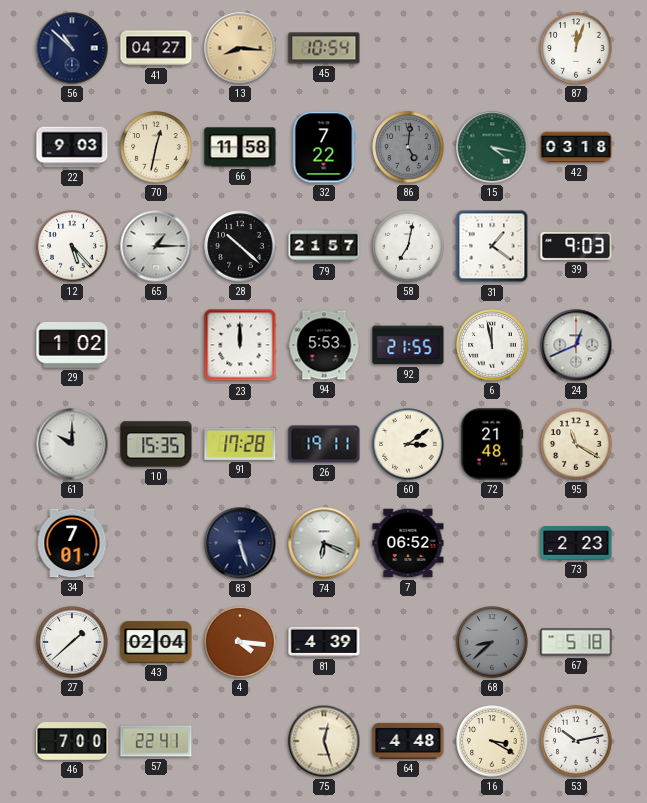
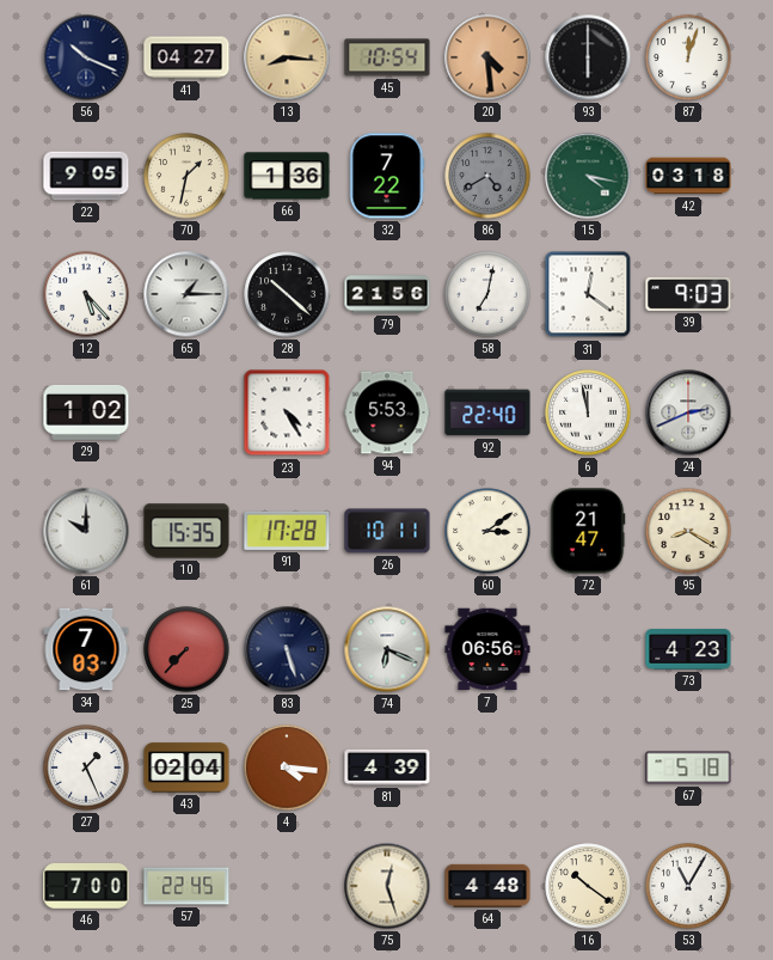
56: 10:52 -> 10:19 (86, 57)
20: none -> 4:29 (487, 57)
93: none -> 6:00 (588, 57)
22: 9:03 -> 9:05 (86, 176)
70: 12:32 -> 1:32 (186, 176)
66: 11:58 -> 1:36 (287, 176)
86: 5:01 -> 4:40 (487, 176)
79: 21:57 -> 21:56 (387, 294)
31: 1:21 -> 12:21 (588, 294)
23: 12:00 -> 4:25 (287, 412)
92: 21:55 -> 22:40 (487, 412)
24: 12:41 -> 2:41 (688, 412)
26: 19:11 -> 10:11 (387, 531)
72: 21:48 -> 21:47 (588, 531)
95: 11:20 -> 8:20 (688, 531)
34: 7:01 -> 7:03 (86, 649)
25: none -> 7:37 (186, 649)
7: 06:52 -> 06:56 (487, 649)
73: 2:23 -> 4:23 (688, 649)
27: 1:38 -> 1:26 (86, 768)
68: 8:38 -> none (492, 642)
57: 22:41 -> 22:45 (186, 886)
16: 3:20 -> 10:21 (588, 886)
53: 10:13 -> 11:05 (688, 886)
